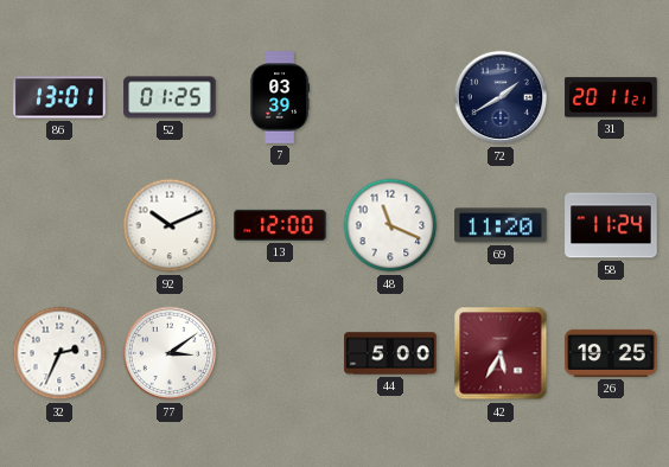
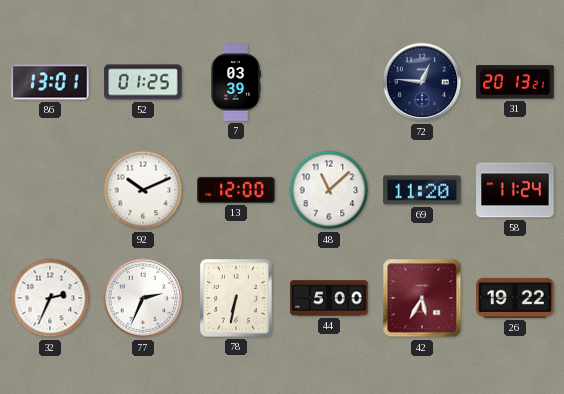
72: 1:40 -> 12:46 (422, 82)
31: 20:11 -> 20:13 (515, 82)
48: 11:19 -> 11:08 (329, 190)
77: 3:09 -> 2:34 (143, 298)
78: none -> 6:32 (236, 298)
26: 19:25 -> 19:22 (515, 298)
